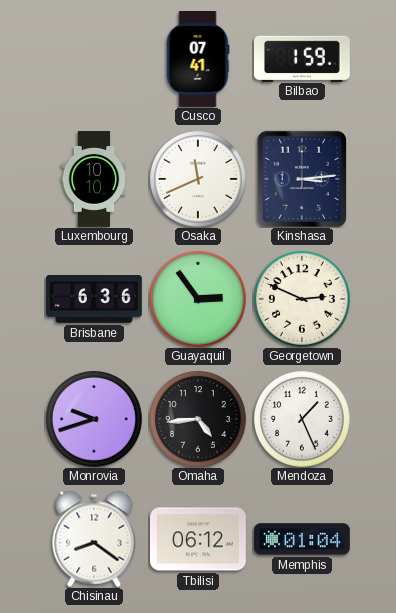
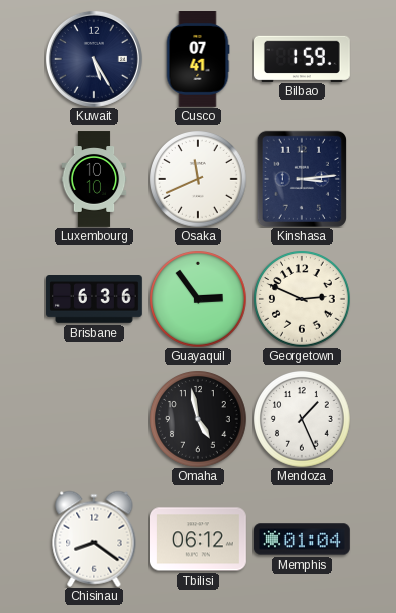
Kuwait: none -> 5:25 (94, 59)
Monrovia: 9:42 -> none (94, 419)
Omaha: 4:44 -> 4:58 (198, 419)
